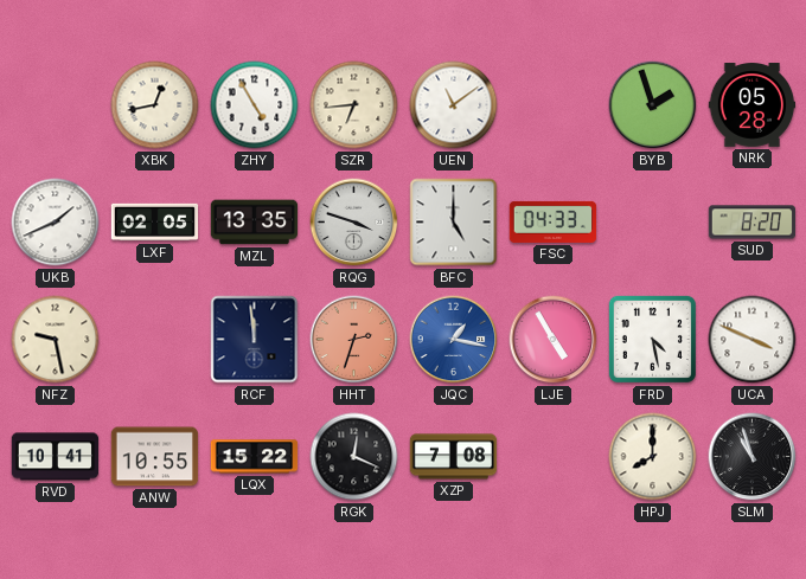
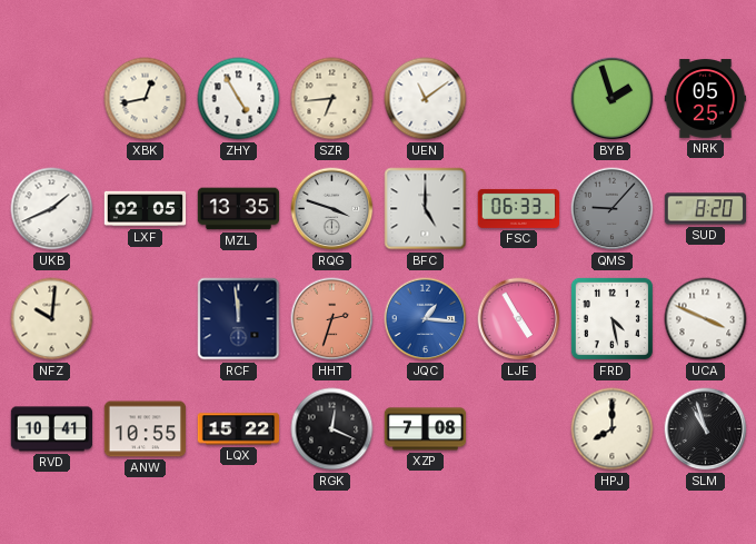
NRK: 05:28 -> 05:25 (706, 99)
FSC: 04:33 -> 06:33 (519, 208)
QMS: none -> 9:07 (613, 209)
NFZ: 9:28 -> 10:01 (52, 319)
JQC: 1:17 -> 1:16 (426, 319)
